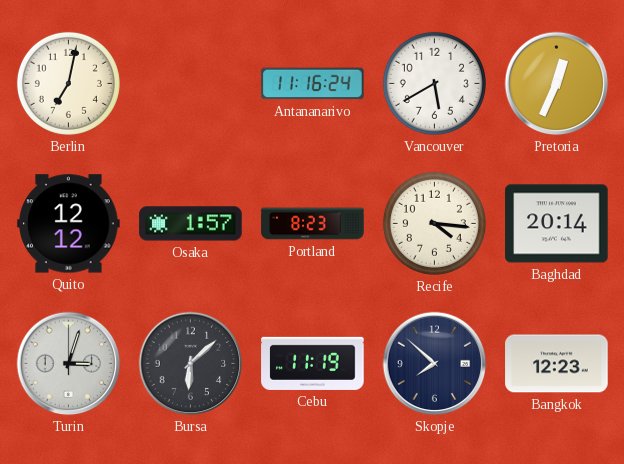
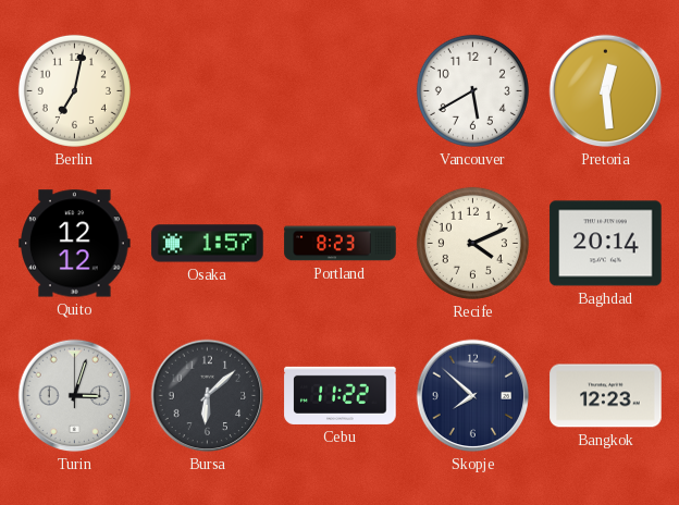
Antananarivo: 11:16 -> none (313, 84)
Pretoria: 12:34 -> 12:29 (606, 91)
Recife: 4:16 -> 4:11 (472, 243)
Cebu: 11:19 -> 11:22 (341, 395)
